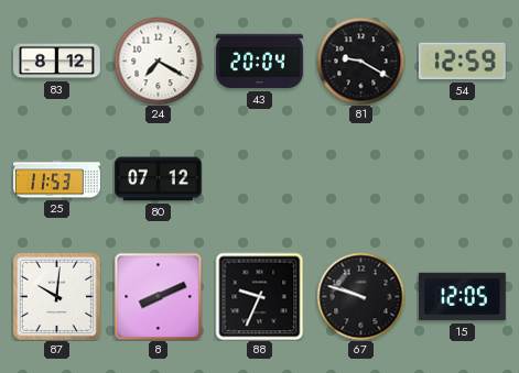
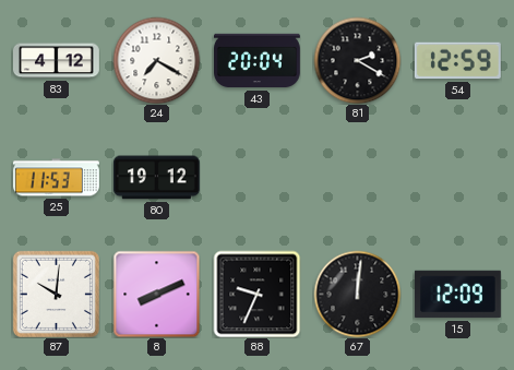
83: 8:12 -> 4:12 (57, 61)
81: 9:20 -> 2:20 (357, 60)
80: 07:12 -> 19:12 (156, 178)
67: 9:48 -> 12:01 (357, 294)
15: 12:05 -> 12:09 (457, 295)
